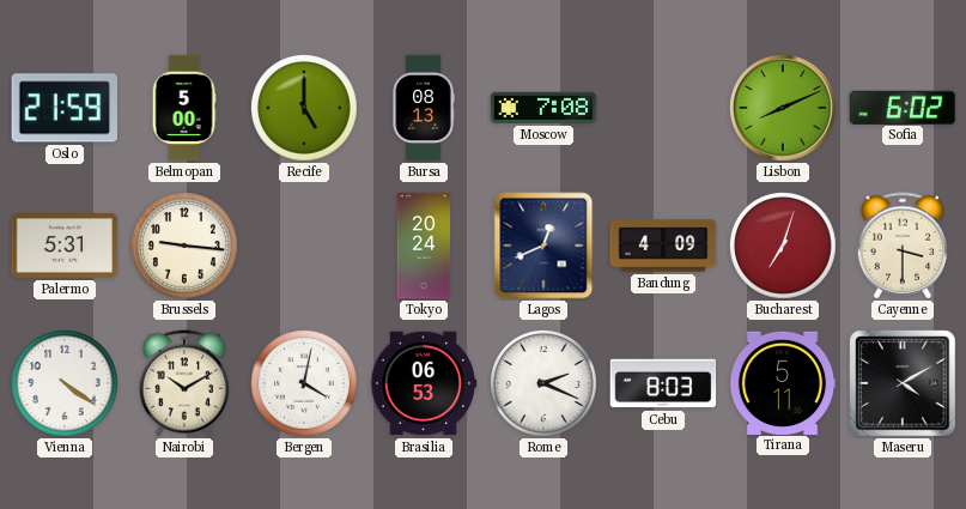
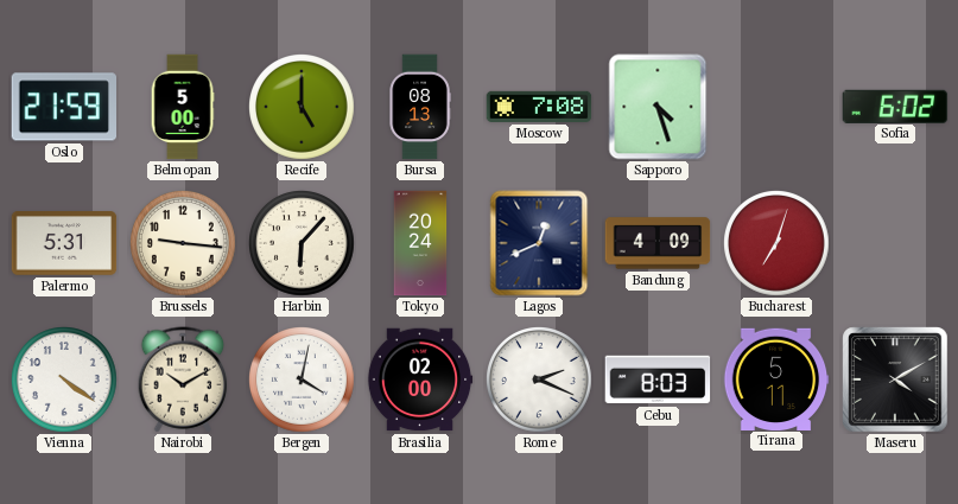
Sapporo: none -> 4:27 (658, 107)
Lisbon: 8:11 -> none (784, 109)
Harbin: none -> 6:07 (303, 244)
Cayenne: 3:30 -> none (903, 246)
Brasilia: 06:53 -> 02:00 (420, 379)
